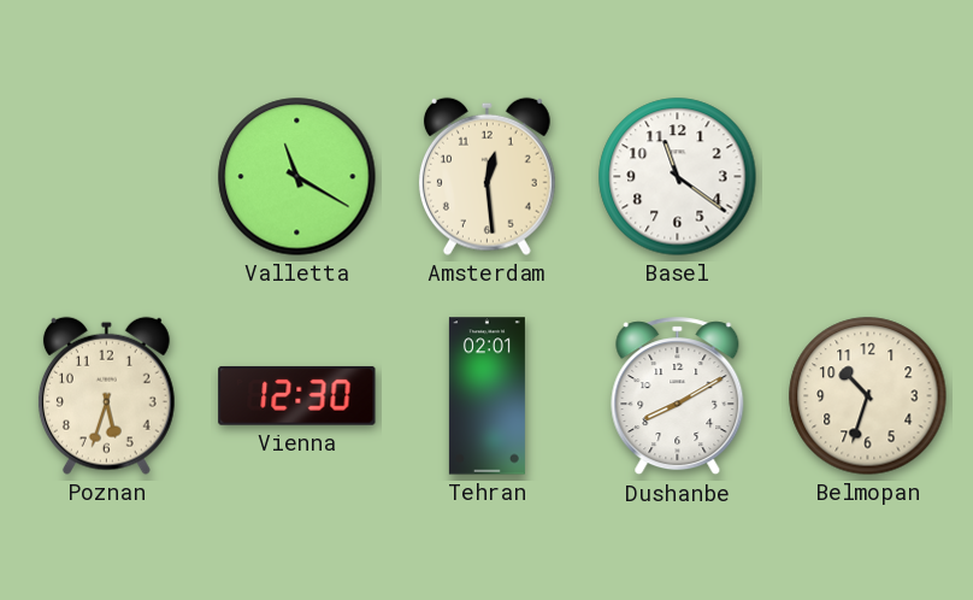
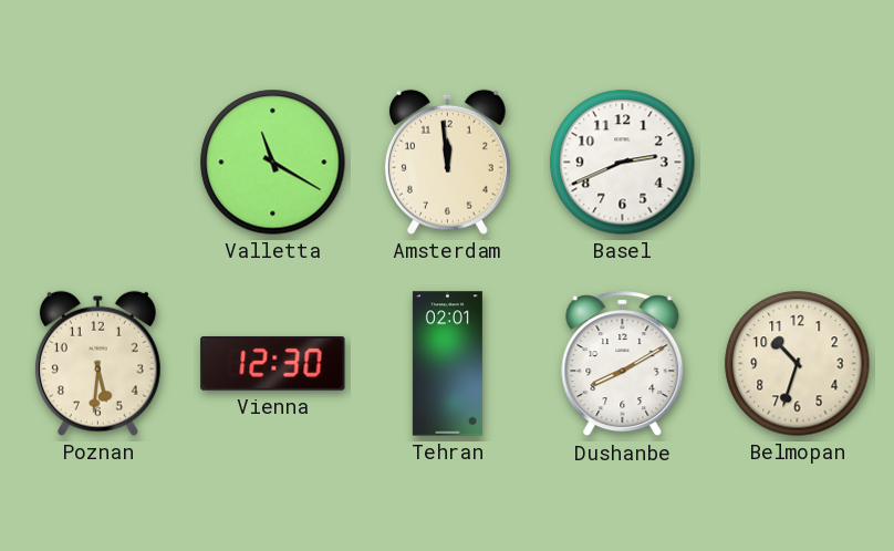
Amsterdam: 12:29 -> 11:59 (447, 162)
Basel: 11:21 -> 2:41 (623, 163)
Poznan: 5:33 -> 5:31 (97, 363)
